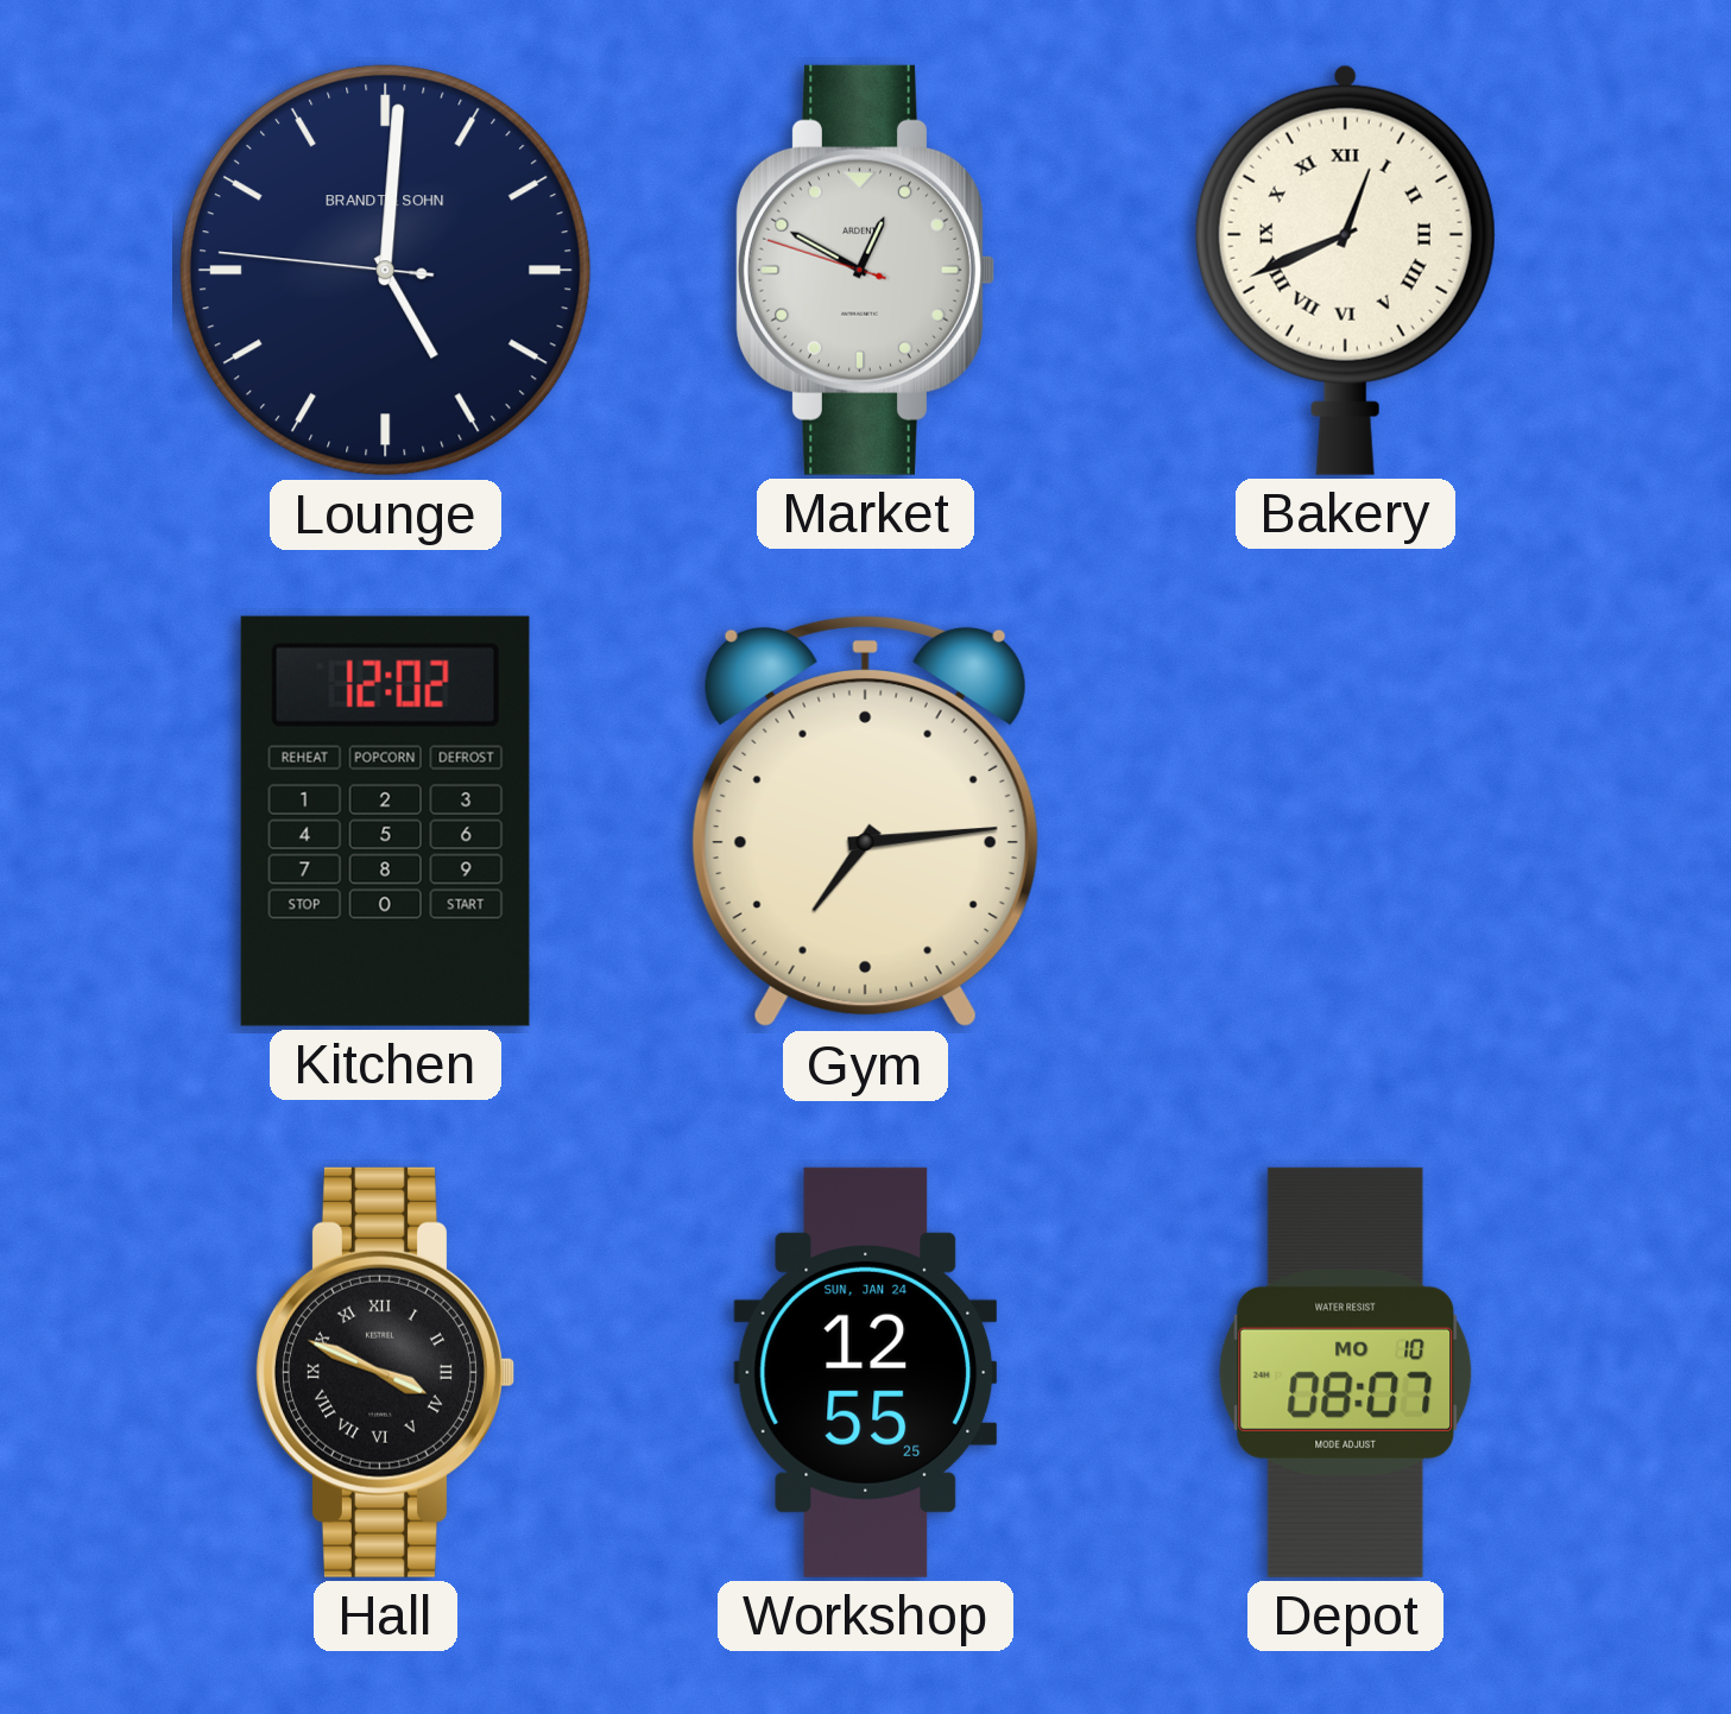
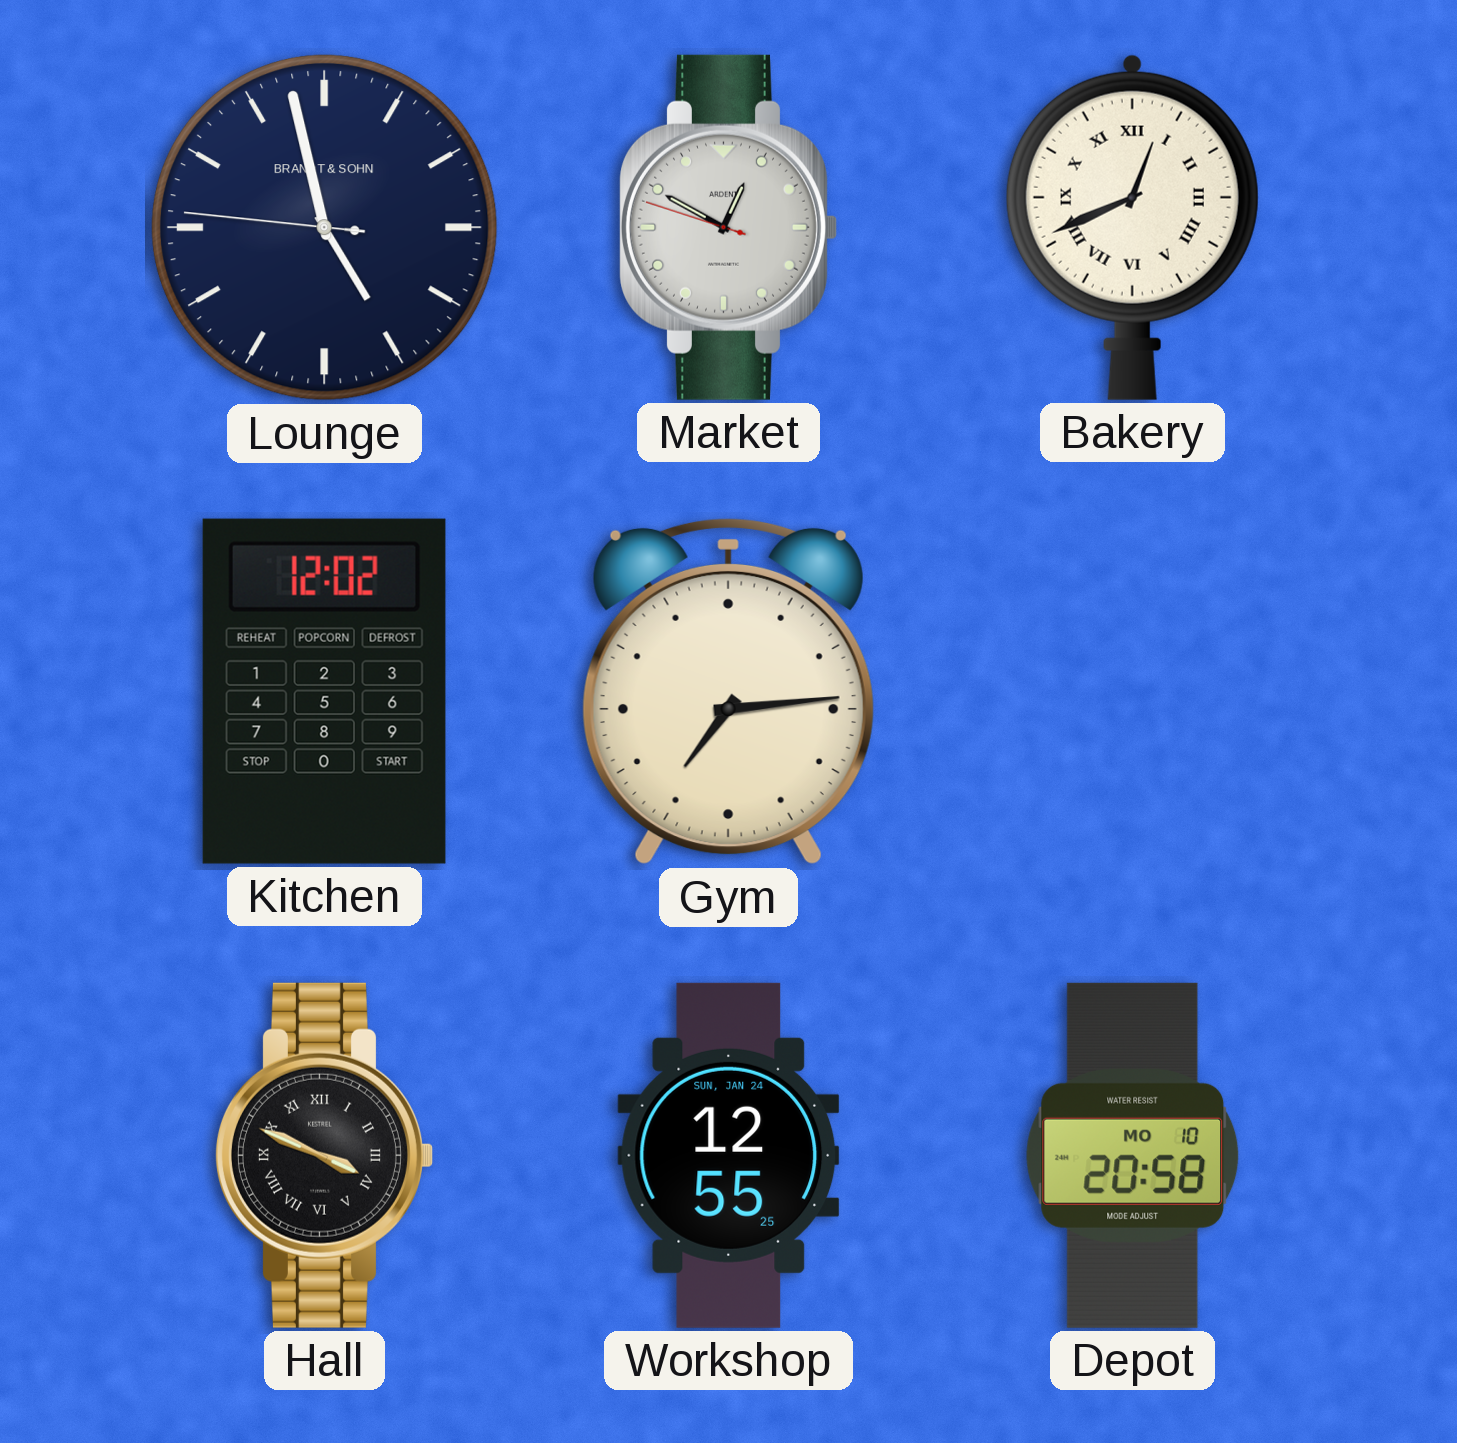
Lounge: 5:00 -> 4:57 (324, 227)
Depot: 08:07 -> 20:58 (1133, 1155)
